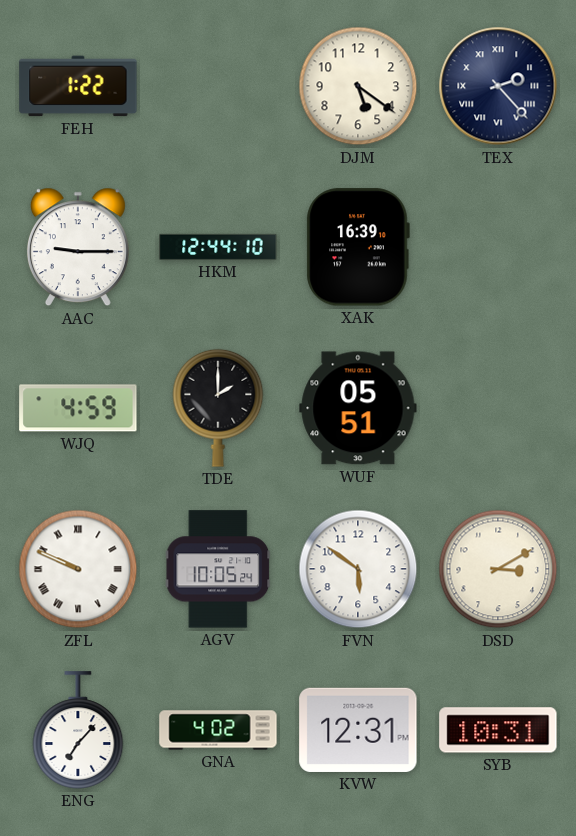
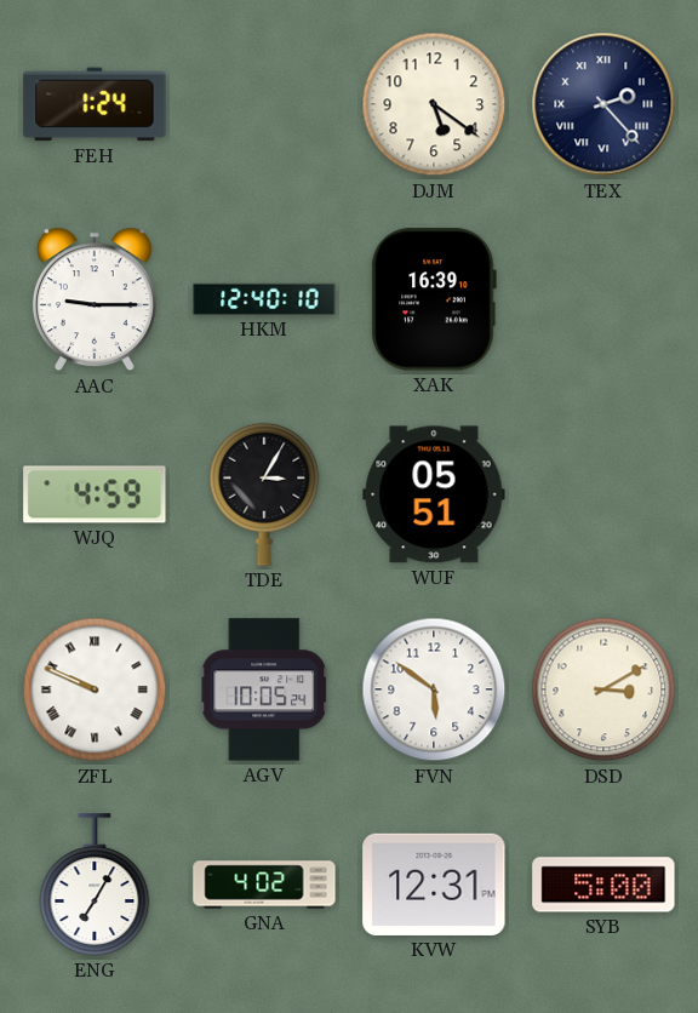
FEH: 1:22 -> 1:24 (95, 104)
HKM: 12:44 -> 12:40 (264, 299)
TDE: 2:00 -> 3:05 (264, 494)
ENG: 7:07 -> 7:05 (95, 885)
SYB: 10:31 -> 5:00 (603, 885)
